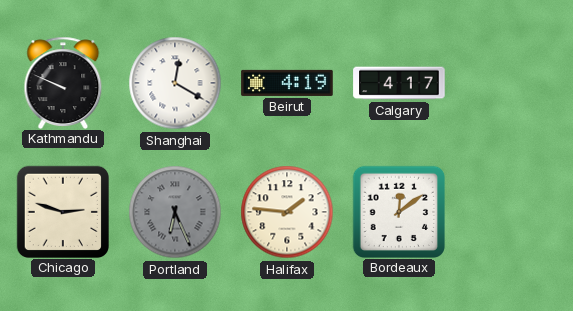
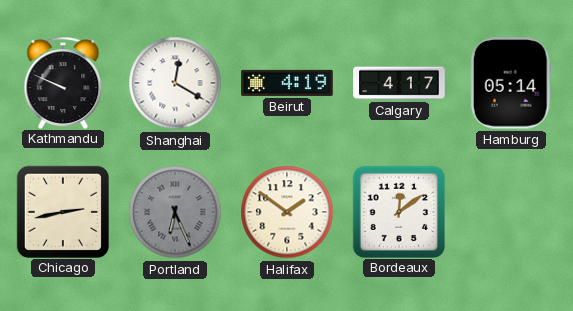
Hamburg: none -> 05:14 (511, 83)
Chicago: 2:48 -> 2:43 (62, 211)
Halifax: 1:46 -> 1:51 (287, 212)
